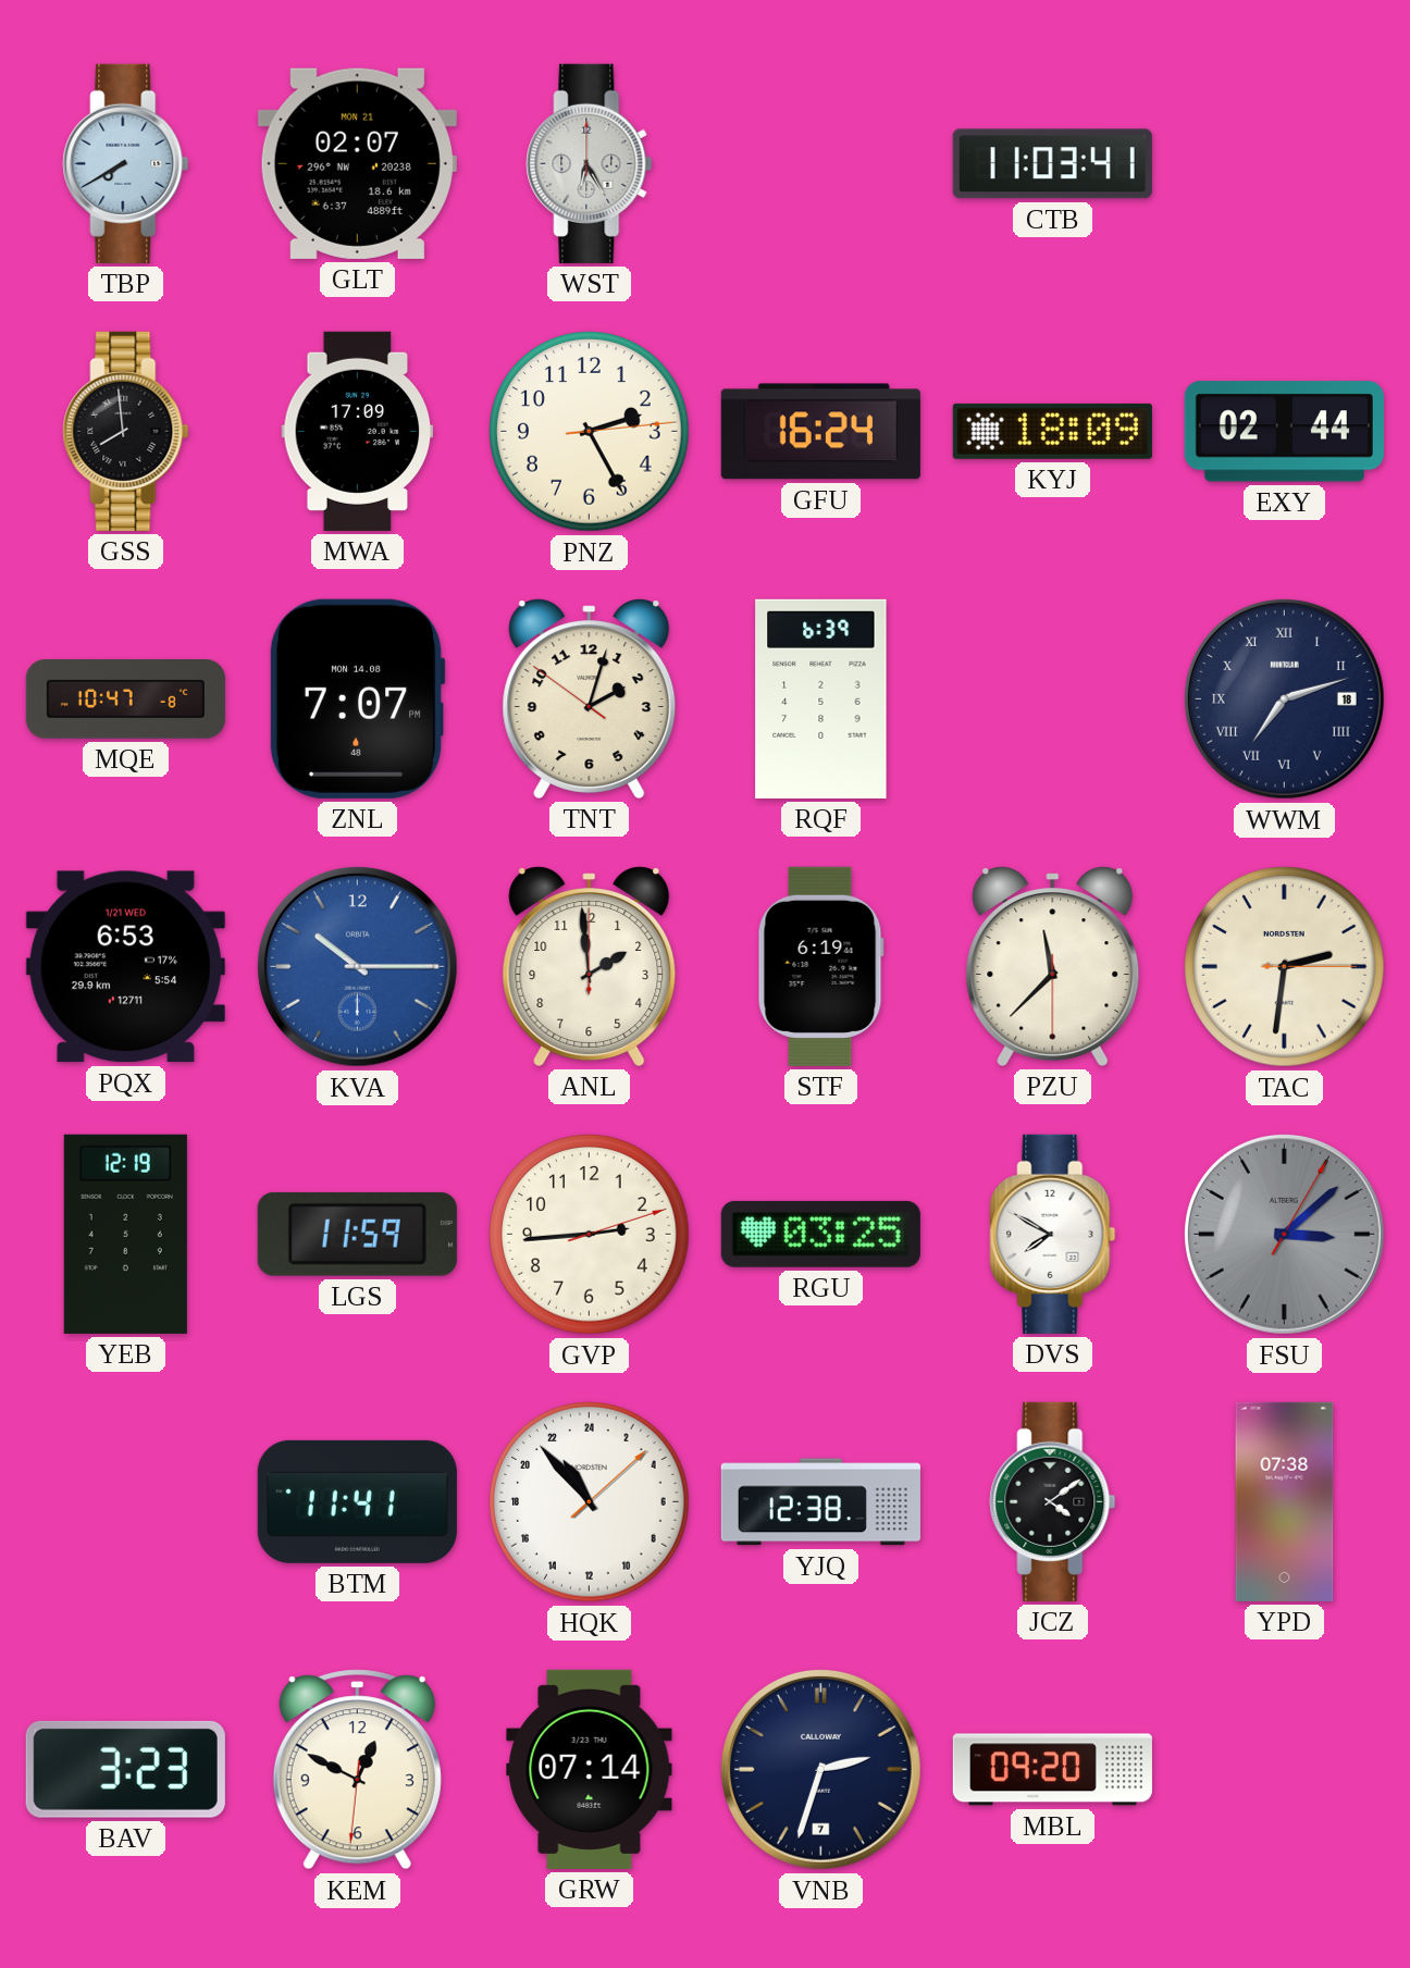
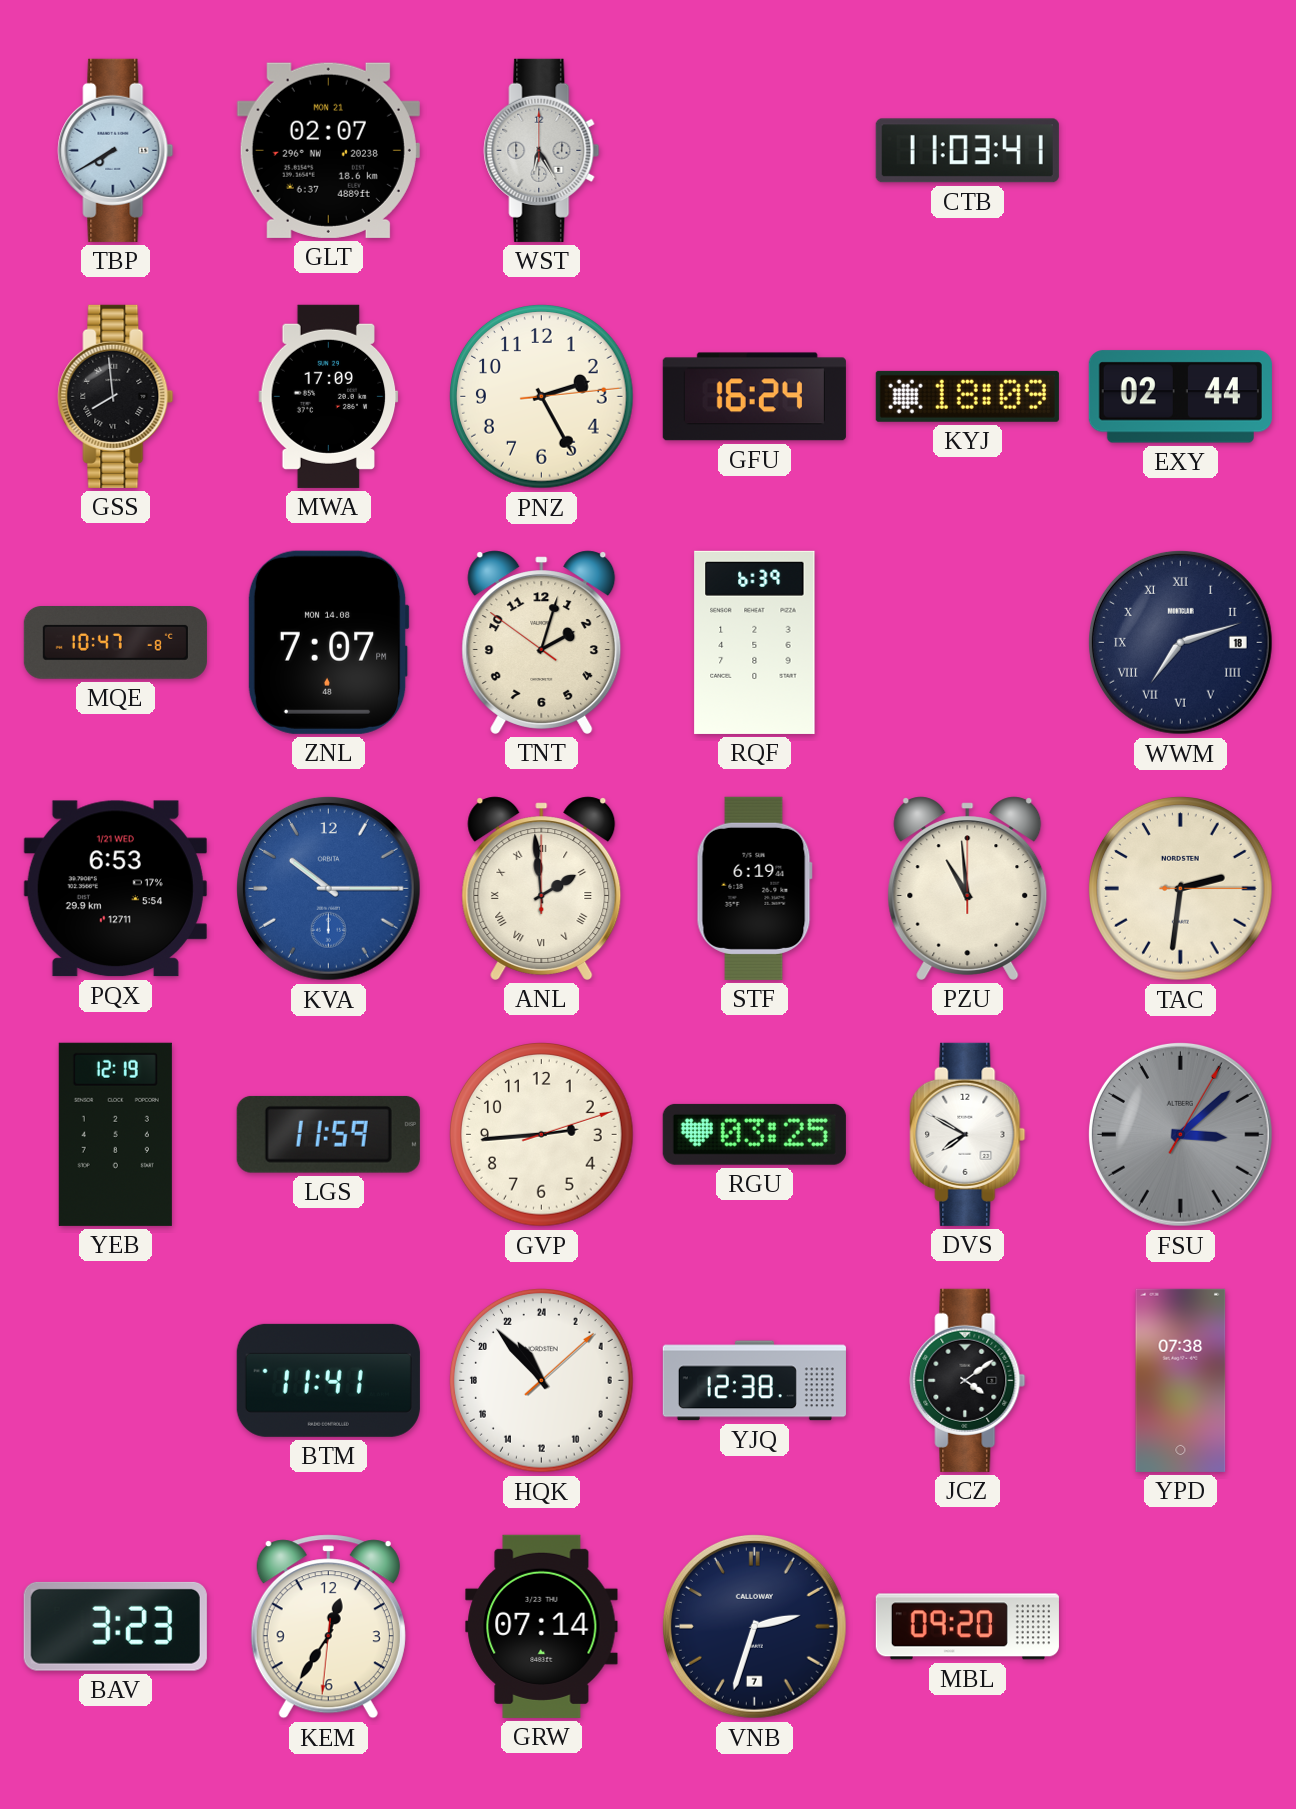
ANL numerals: Arabic -> Roman (542, 888)
PZU: 11:37 -> 10:59 (968, 888)
KEM: 12:49 -> 12:35 (328, 1627)
